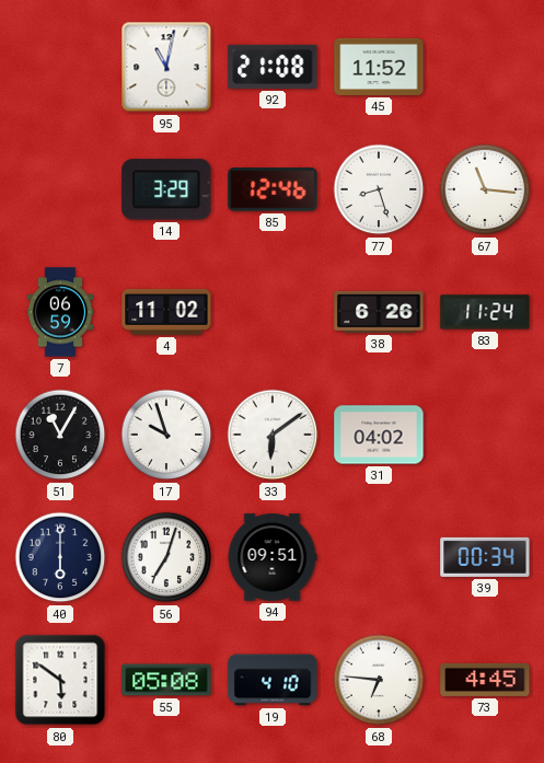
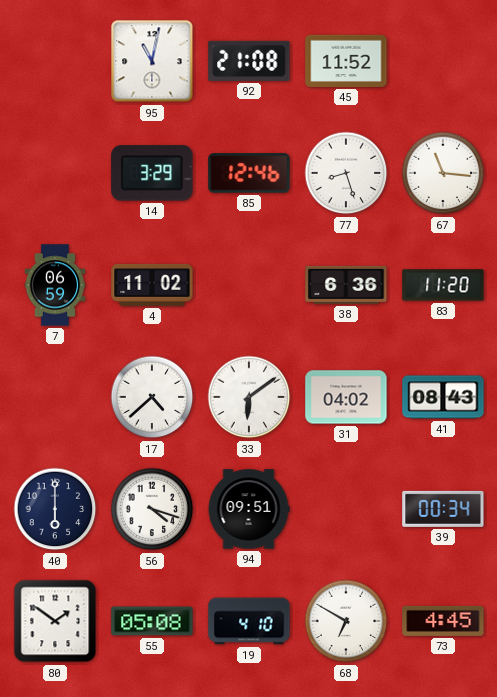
38: 6:26 -> 6:36 (346, 285)
83: 11:24 -> 11:20 (443, 285)
51: 11:05 -> none (60, 435)
17: 9:57 -> 4:38 (152, 397)
41: none -> 08:43 (443, 397)
56: 7:03 -> 4:18 (152, 509)
80: 5:51 -> 1:51 (55, 621)
68: 6:46 -> 6:50 (346, 621)
